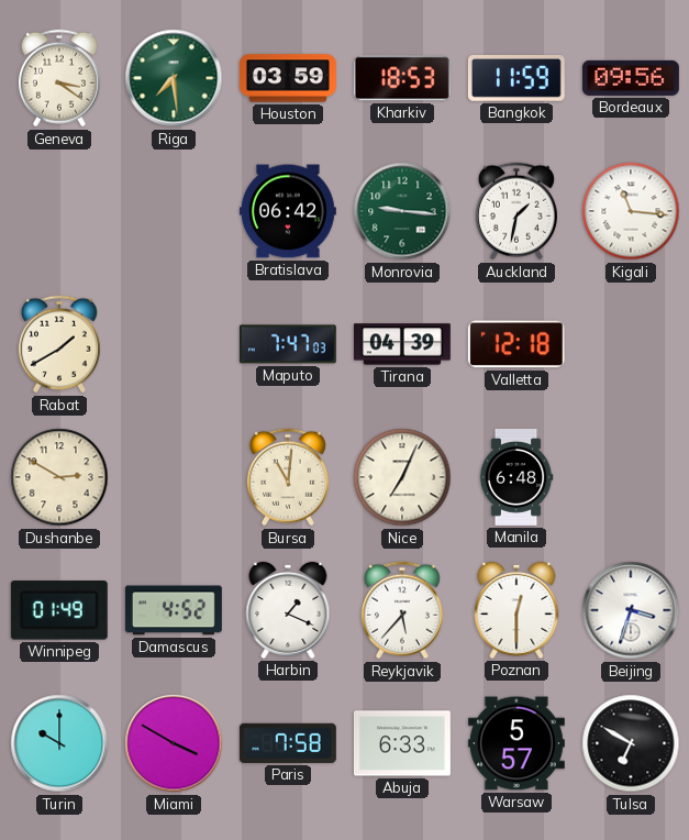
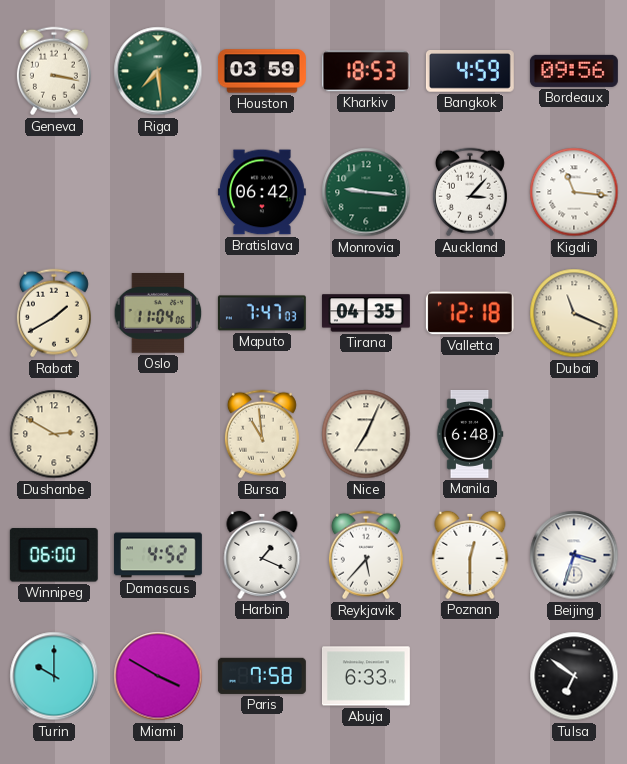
Geneva: 3:21 -> 3:17 (54, 71)
Bangkok: 11:59 -> 4:59 (470, 72)
Auckland: 1:32 -> 3:07 (470, 192)
Oslo: none -> 11:04 (158, 314)
Tirana: 04:39 -> 04:35 (366, 313)
Dubai: none -> 11:19 (574, 313)
Bursa: 11:01 -> 10:59 (262, 434)
Winnipeg: 01:49 -> 06:00 (54, 555)
Warsaw: 5:57 -> none (516, 743)
Tulsa: 6:50 -> 6:51 (574, 676)
